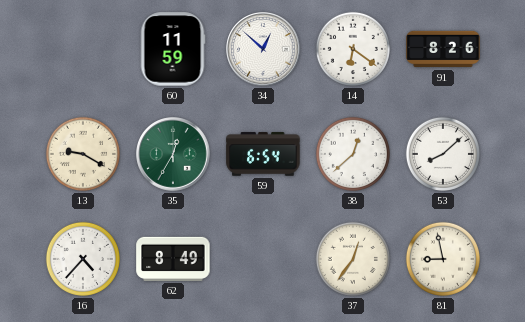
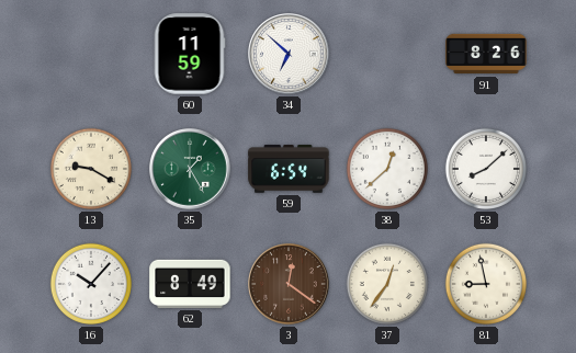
34: 12:52 -> 6:52 (289, 54)
14: 6:21 -> none (353, 49)
35: 12:35 -> 1:25 (190, 169)
16: 4:37 -> 10:07 (91, 284)
3: none -> 12:21 (289, 284)
